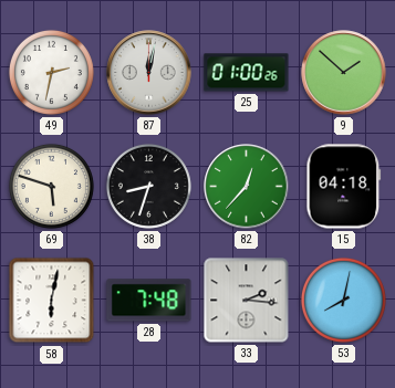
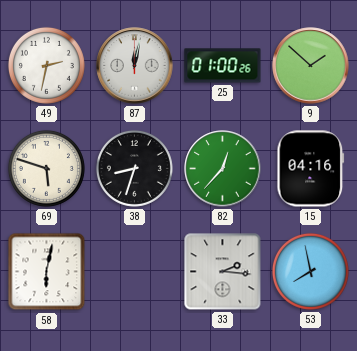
15: 04:18 -> 04:16 (311, 169)
28: 7:48 -> none (149, 301)
53: 8:02 -> 7:58 (310, 271)
